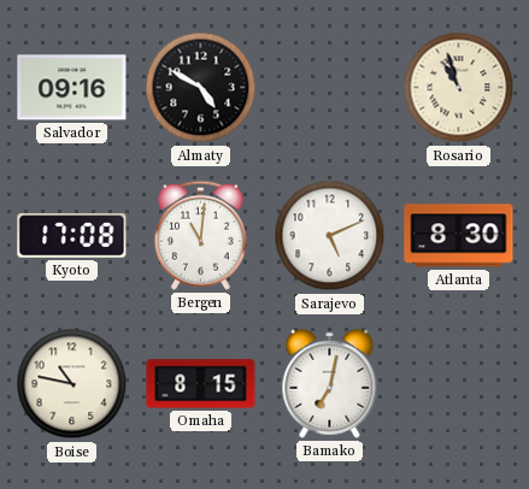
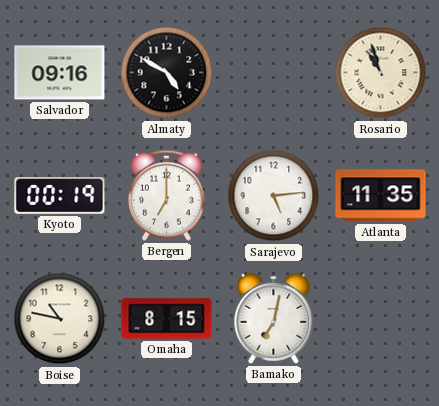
Kyoto: 17:08 -> 00:19 (60, 196)
Bergen: 11:01 -> 7:00 (166, 195)
Sarajevo: 5:11 -> 5:14 (274, 196)
Atlanta: 8:30 -> 11:35 (381, 196)
